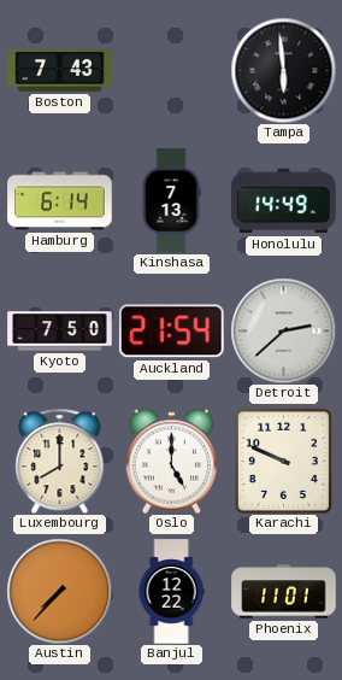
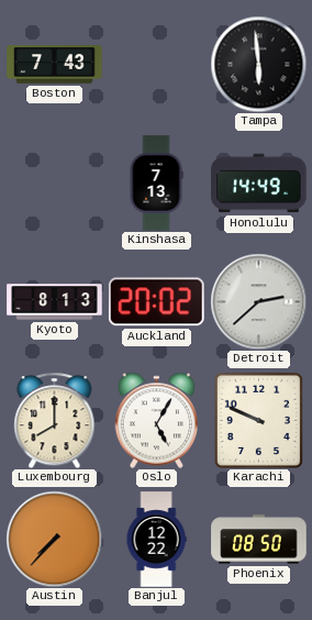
Hamburg: 6:14 -> none (60, 201)
Kyoto: 7:50 -> 8:13 (55, 302)
Auckland: 21:54 -> 20:02 (157, 302)
Oslo: 5:00 -> 5:05 (157, 420)
Phoenix: 11:01 -> 08:50 (259, 540)
